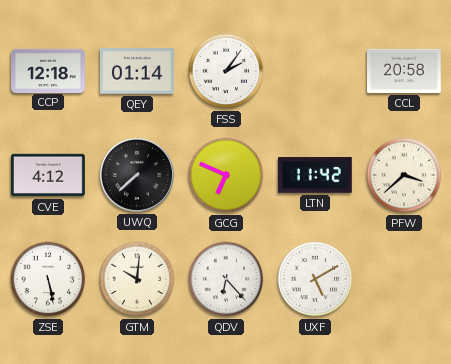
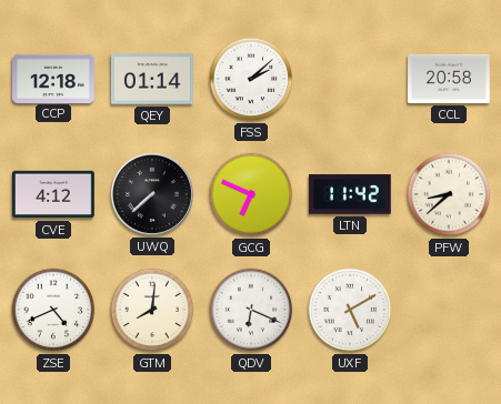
FSS: 2:06 -> 2:08 (251, 79)
PFW: 3:38 -> 8:38 (449, 194)
ZSE: 5:28 -> 4:41 (53, 310)
GTM: 10:01 -> 8:01 (152, 310)
QDV: 6:23 -> 6:19 (251, 310)
